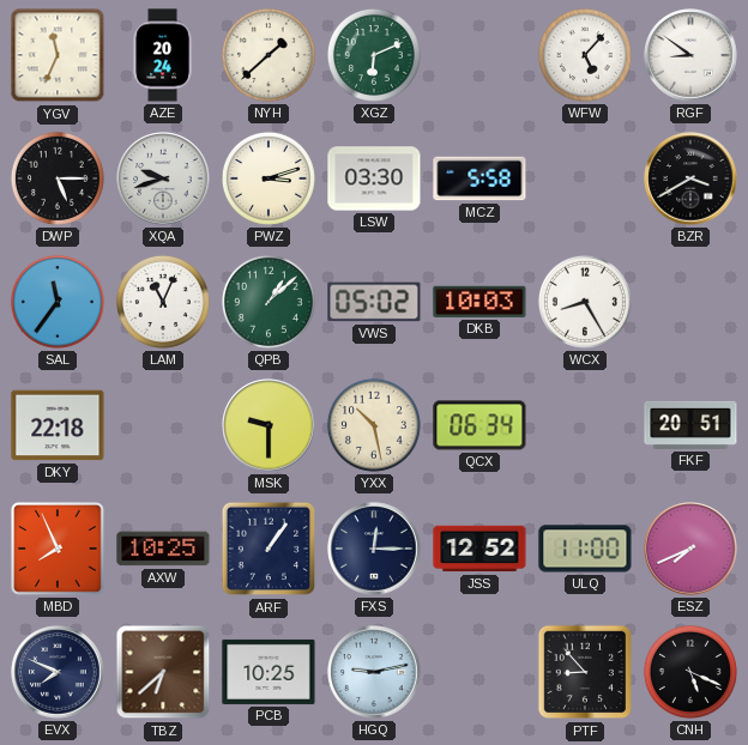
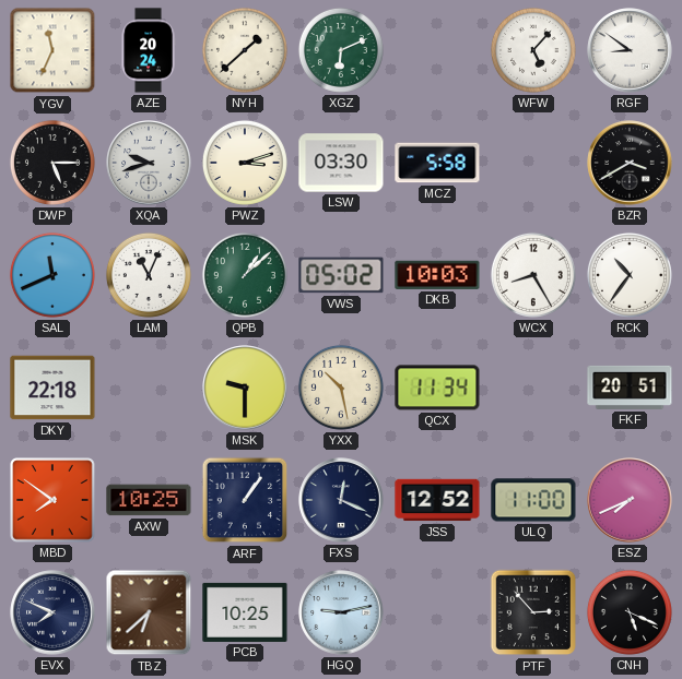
SAL: 11:36 -> 11:41 (52, 275)
RCK: none -> 10:36 (630, 275)
QCX: 06:34 -> 11:34 (437, 388)
MBD: 7:56 -> 7:51 (52, 500)
FXS: 12:15 -> 12:19 (341, 500)
PTF: 8:53 -> 2:53 (533, 612)
